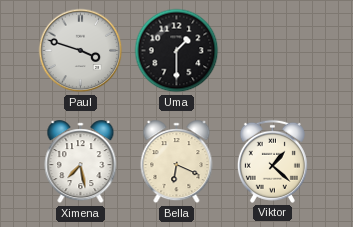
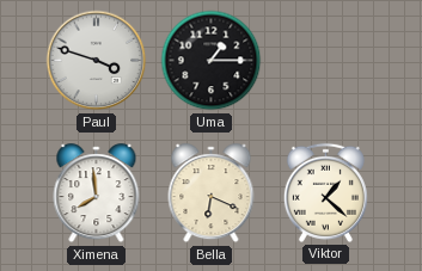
Uma: 1:30 -> 1:15 (212, 61)
Ximena: 7:28 -> 7:59 (97, 193)
